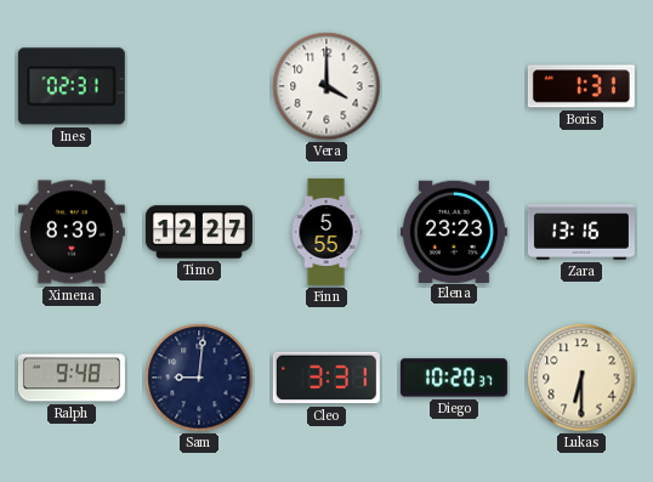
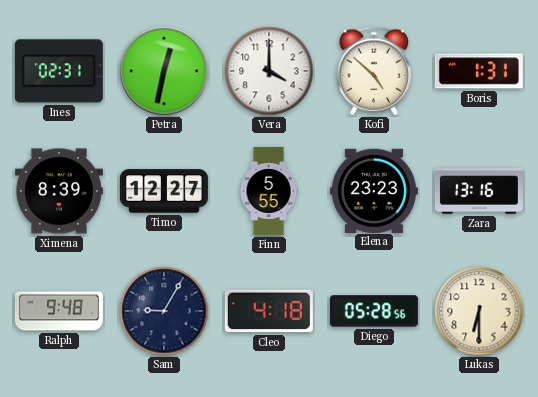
Petra: none -> 12:32 (164, 71)
Kofi: none -> 4:52 (374, 71)
Sam: 9:01 -> 9:05 (164, 311)
Cleo: 3:31 -> 4:18 (269, 311)
Diego: 10:20 -> 05:28 (374, 311)
